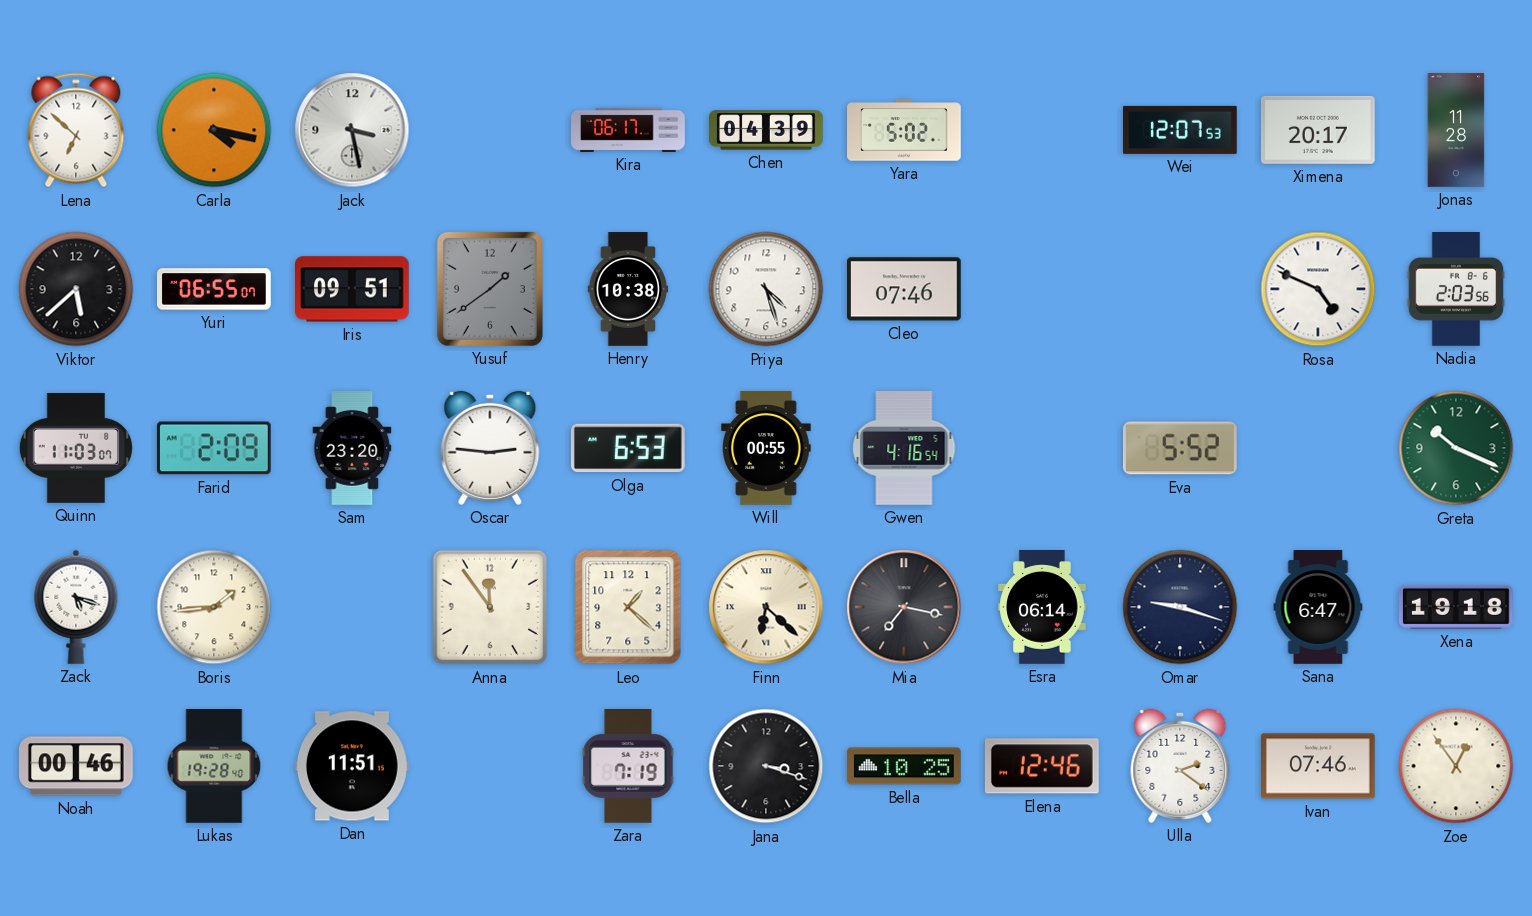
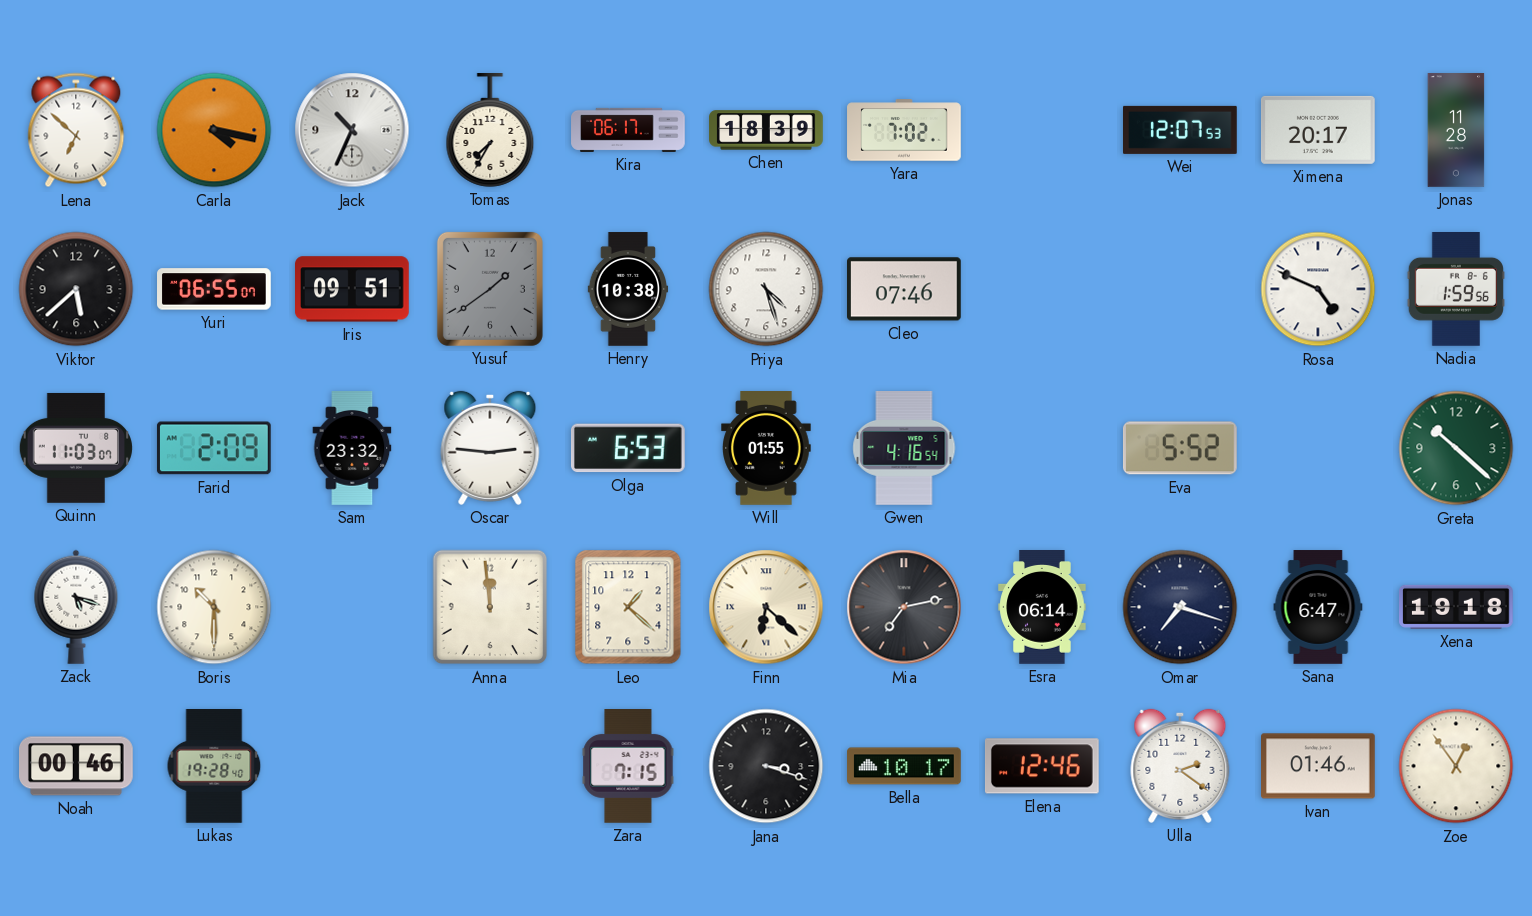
Jack: 3:28 -> 10:34 (352, 130)
Tomas: none -> 7:35 (490, 131)
Chen: 04:39 -> 18:39 (766, 130)
Yara: 5:02 -> 7:02 (904, 130)
Nadia: 2:03 -> 1:59 (1456, 290)
Sam: 23:20 -> 23:32 (352, 448)
Will: 00:55 -> 01:55 (766, 448)
Greta: 10:19 -> 10:22 (1456, 448)
Boris: 1:44 -> 10:30 (214, 607)
Anna: 11:54 -> 11:59 (490, 607)
Mia: 7:17 -> 7:13 (904, 607)
Omar: 9:18 -> 7:18 (1180, 607)
Dan: 11:51 -> none (352, 766)
Zara: 7:19 -> 7:15 (628, 767)
Bella: 10:25 -> 10:17 (904, 766)
Ivan: 07:46 -> 01:46 (1319, 766)
